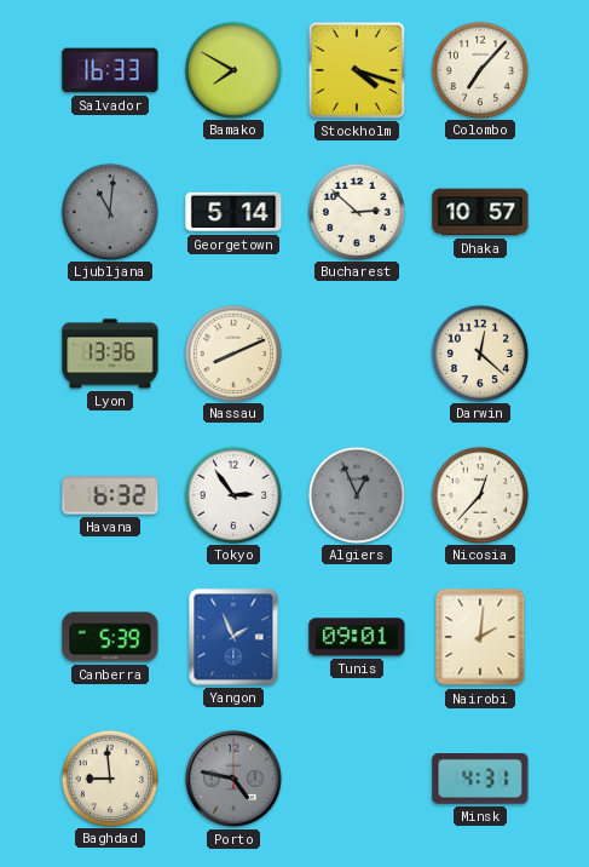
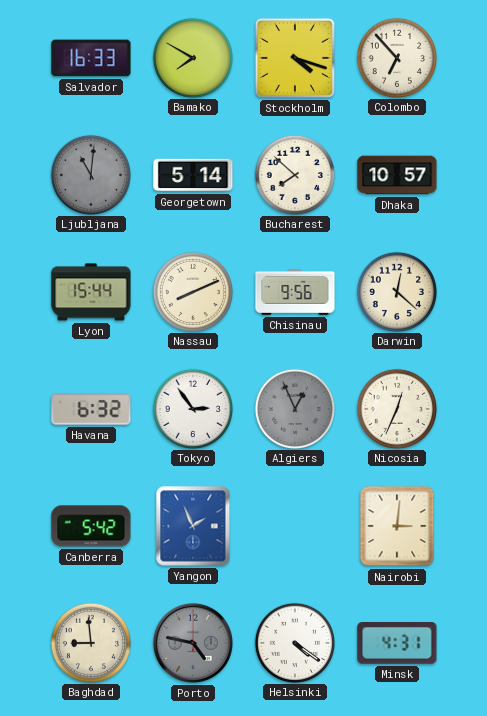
Colombo: 7:07 -> 6:53 (396, 57)
Bucharest: 2:52 -> 7:52 (294, 174)
Lyon: 13:36 -> 15:44 (91, 292)
Chisinau: none -> 9:56 (295, 293)
Nicosia: 12:37 -> 12:34 (396, 408)
Canberra: 5:39 -> 5:42 (91, 526)
Tunis: 09:01 -> none (357, 637)
Nairobi: 2:01 -> 3:01 (397, 526)
Helsinki: none -> 4:21 (294, 642)
